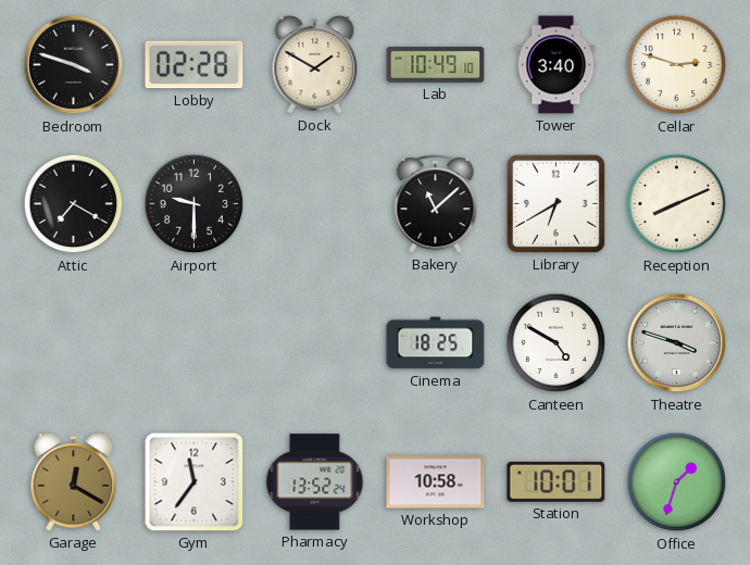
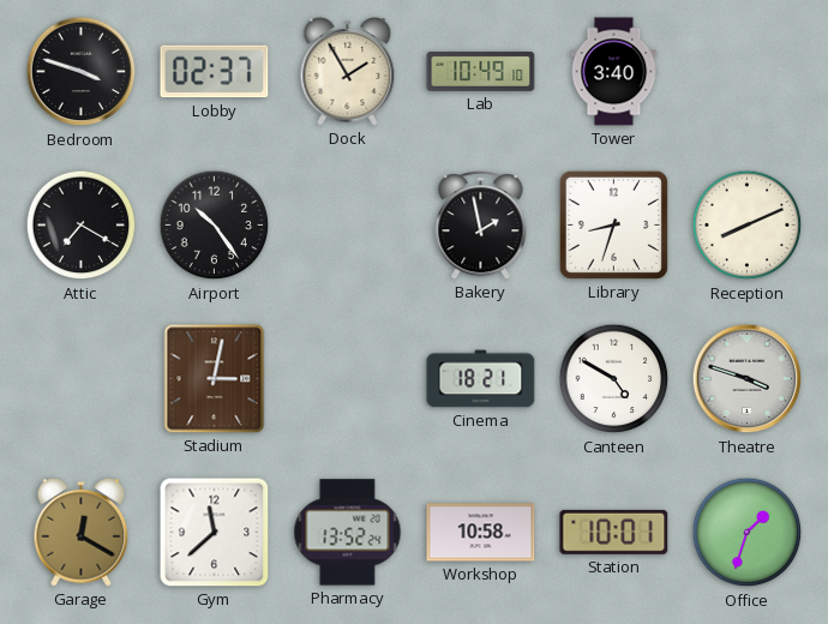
Lobby: 02:28 -> 02:37 (215, 72)
Dock: 1:50 -> 1:55 (348, 72)
Cellar: 2:48 -> none (677, 65)
Airport: 9:30 -> 10:24 (215, 226)
Bakery: 11:08 -> 1:58 (481, 226)
Library: 6:40 -> 8:33 (613, 224)
Stadium: none -> 3:02 (215, 379)
Cinema: 18:25 -> 18:21 (481, 379)
Gym: 11:36 -> 11:38 (215, 533)
